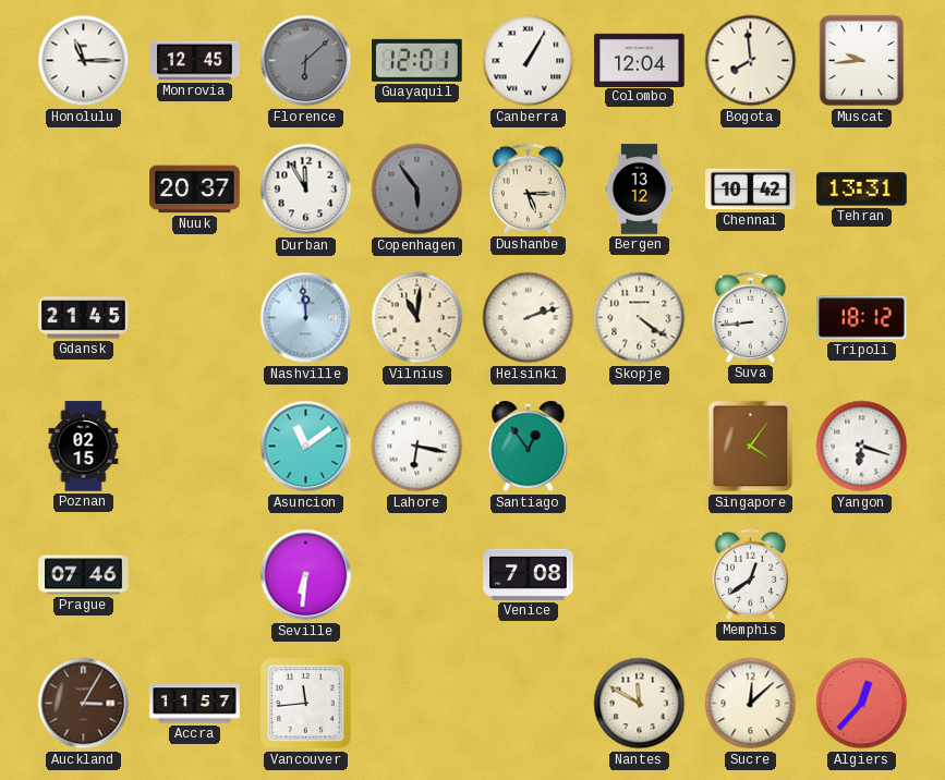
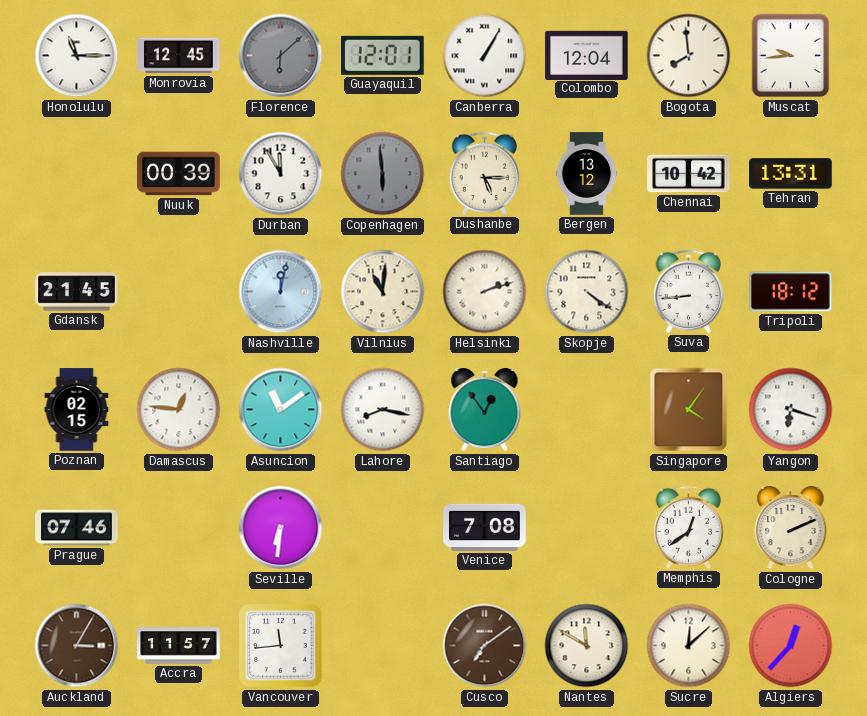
Nuuk: 20:37 -> 00:39 (179, 174)
Copenhagen: 5:54 -> 5:59 (383, 174)
Nashville: 11:59 -> 12:02 (281, 292)
Damascus: none -> 12:46 (179, 410)
Lahore: 6:17 -> 8:17 (383, 410)
Cologne: none -> 2:11 (791, 529)
Cusco: none -> 7:09 (485, 646)
